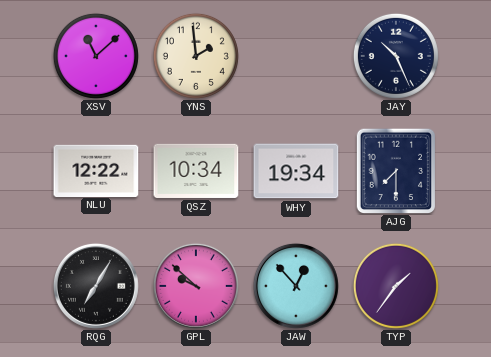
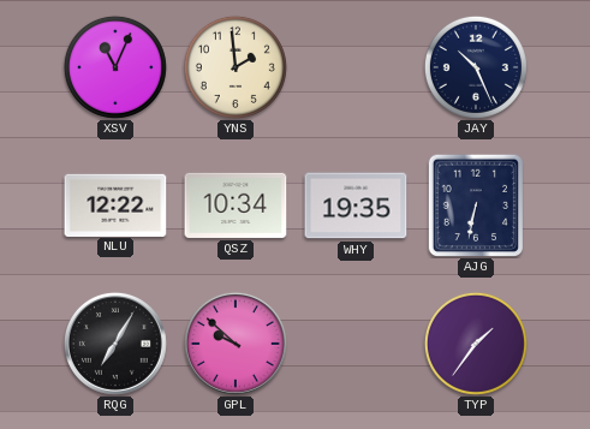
XSV: 11:08 -> 11:04 (115, 67)
WHY: 19:34 -> 19:35 (356, 205)
AJG: 7:30 -> 6:32 (475, 204)
JAW: 12:53 -> none (296, 286)
